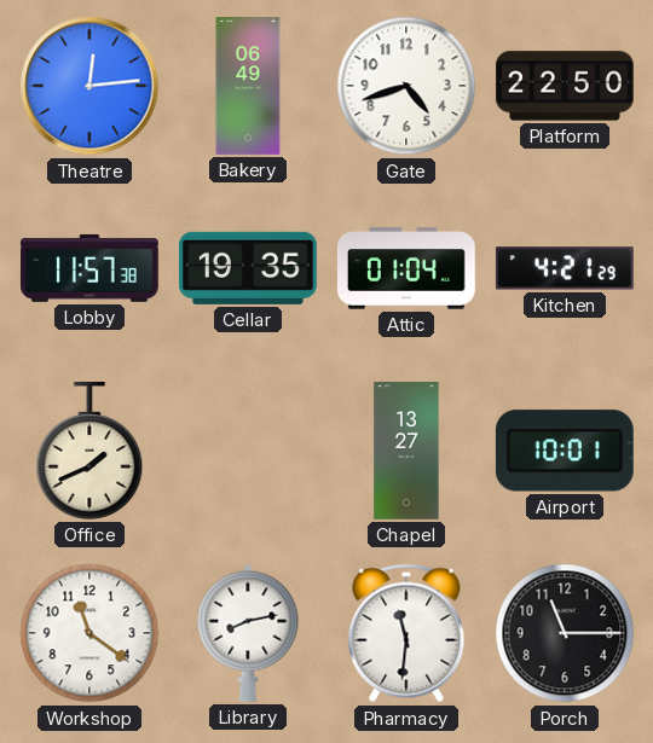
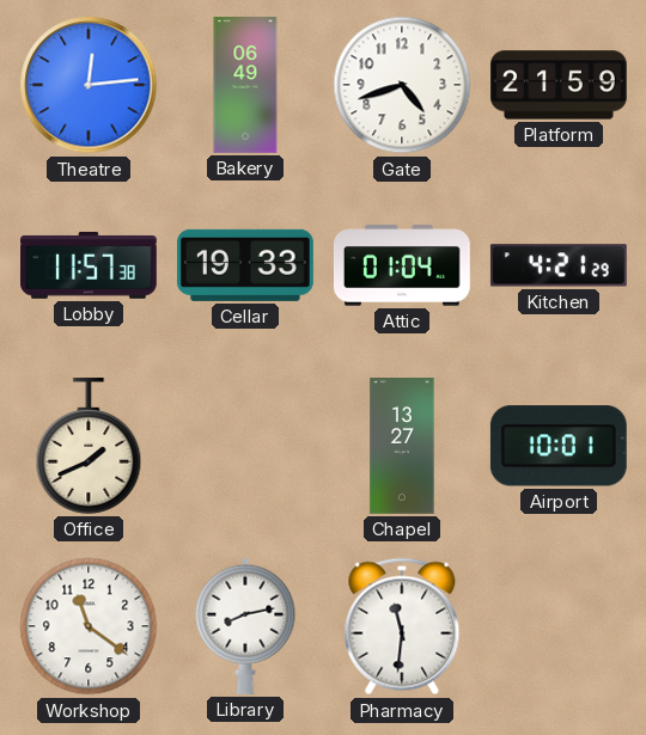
Platform: 22:50 -> 21:59 (560, 85)
Cellar: 19:35 -> 19:33 (245, 265)
Porch: 11:15 -> none (565, 633)
